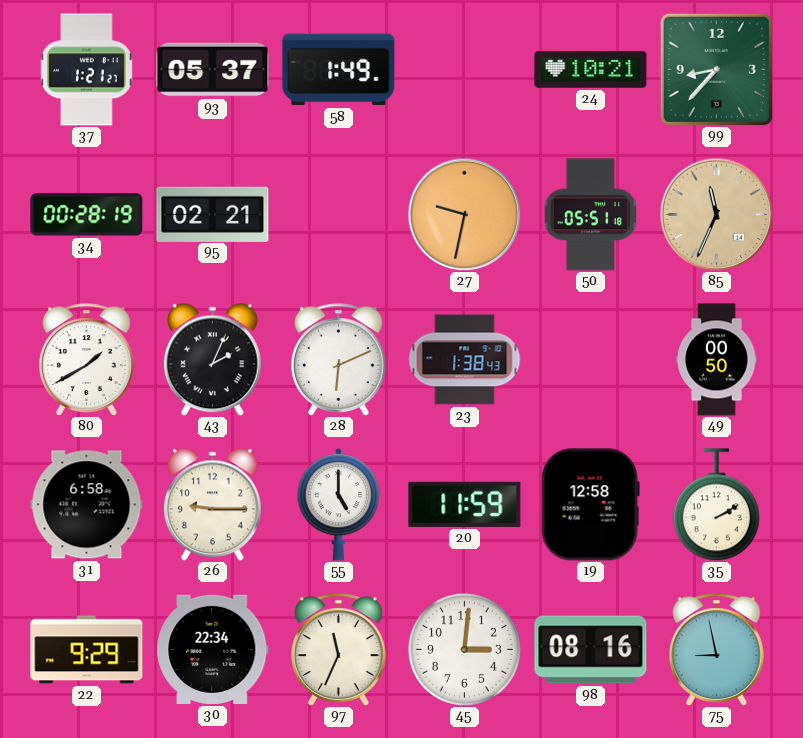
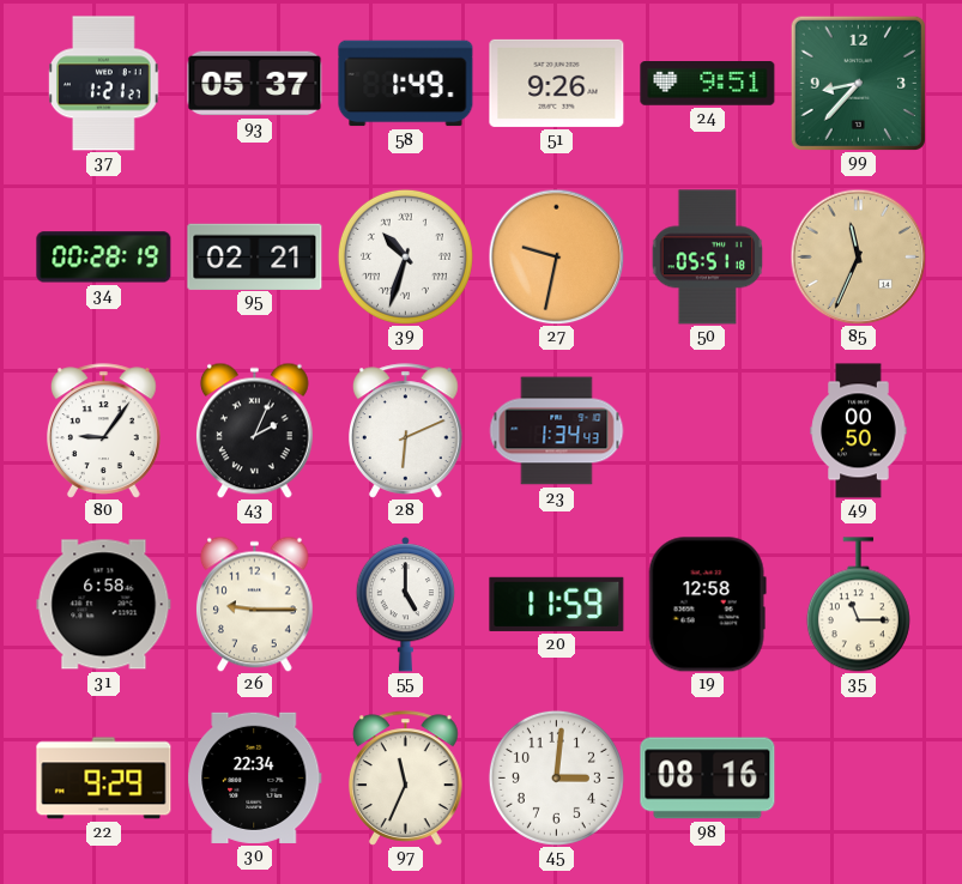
51: none -> 9:26 (557, 83)
24: 10:21 -> 9:51 (708, 84)
39: none -> 10:33 (405, 256)
80: 1:40 -> 9:06 (104, 431)
23: 1:38 -> 1:34 (557, 431)
35: 2:10 -> 11:15 (858, 605)
75: 8:58 -> none (717, 650)
